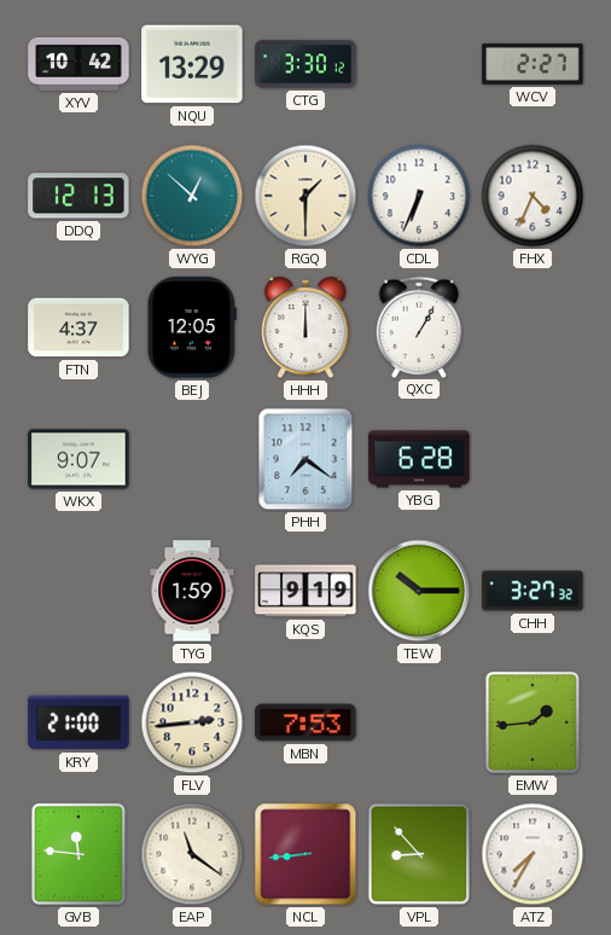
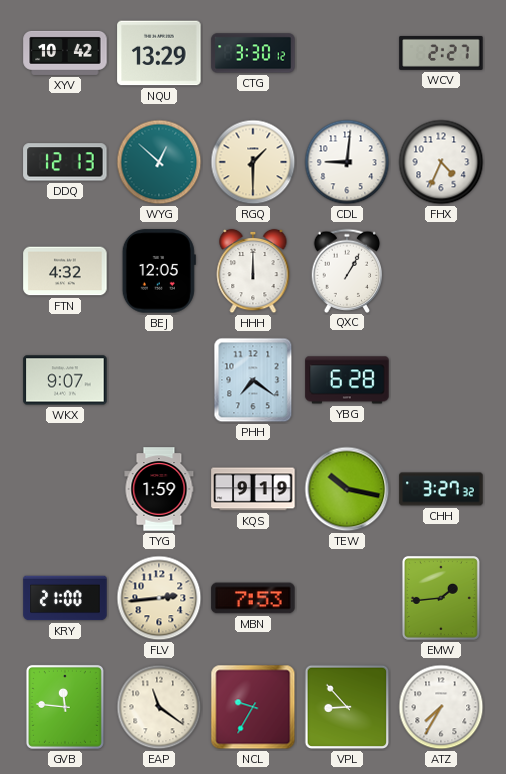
CDL: 6:34 -> 9:01 (347, 162)
FTN: 4:37 -> 4:32 (65, 271)
TEW: 10:15 -> 10:17 (347, 489)
NCL: 8:44 -> 9:35 (253, 707)
